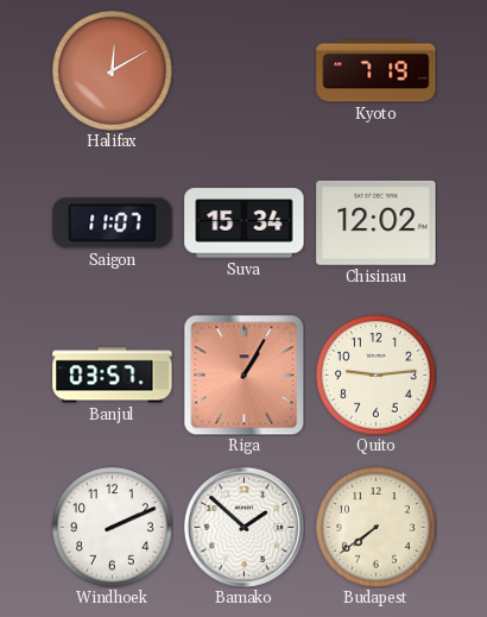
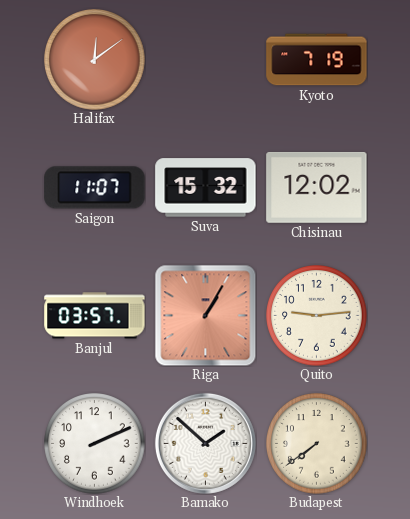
Halifax: 12:10 -> 12:09 (95, 60)
Suva: 15:34 -> 15:32 (206, 188)
